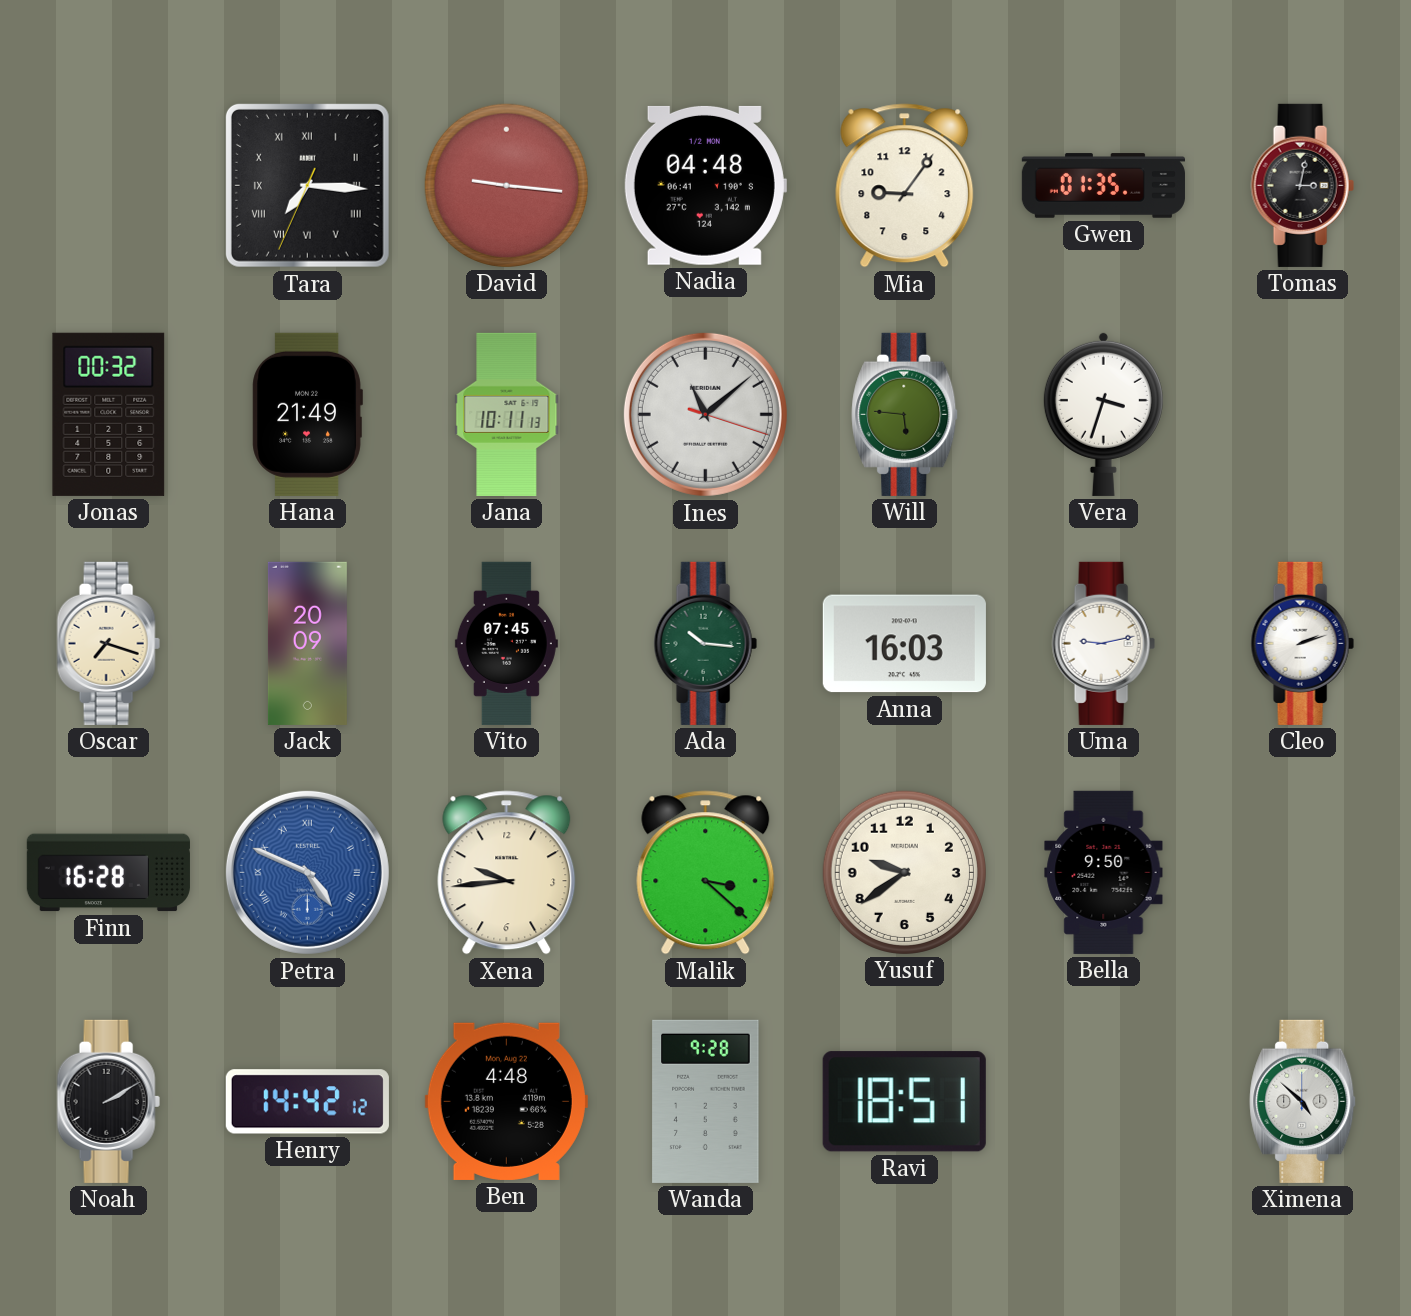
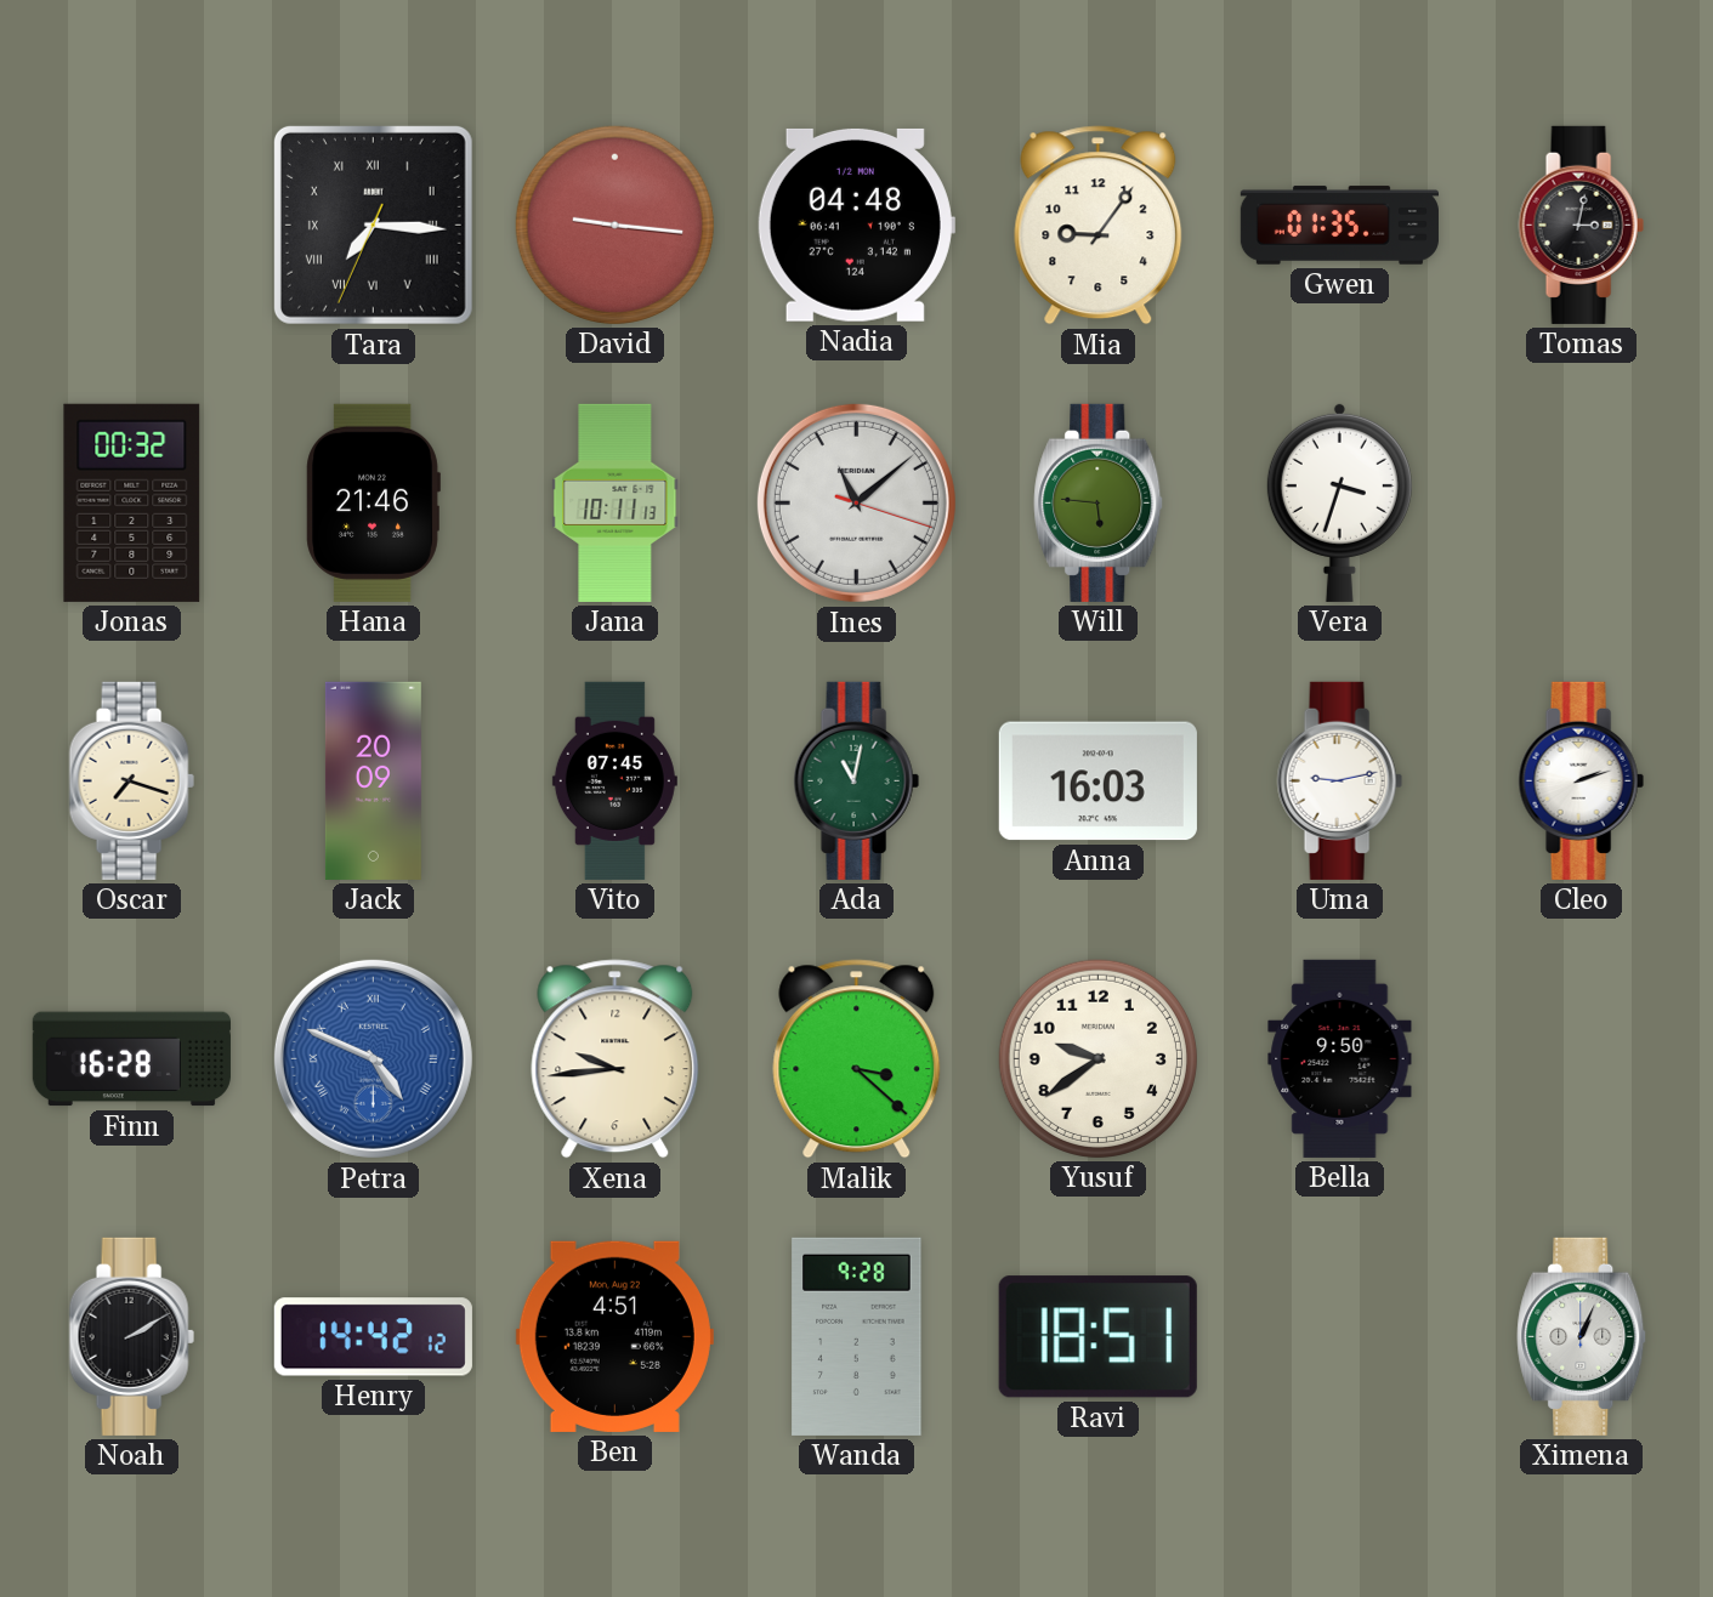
Hana: 21:49 -> 21:46 (373, 502)
Ada: 10:16 -> 11:02 (856, 780)
Ben: 4:48 -> 4:51 (614, 1336)
Ximena: 4:52 -> 1:04 (1582, 1336)
